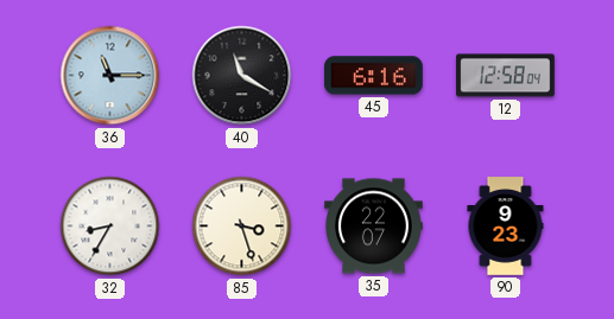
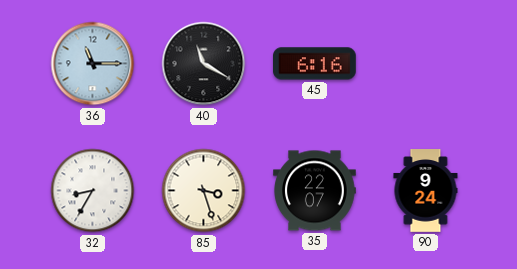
12: 12:58 -> none (506, 76)
90: 9:23 -> 9:24 (426, 191)
